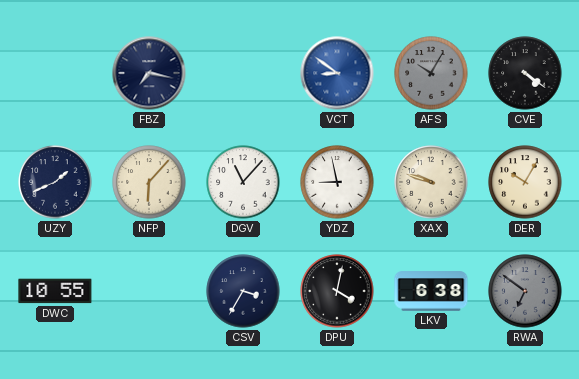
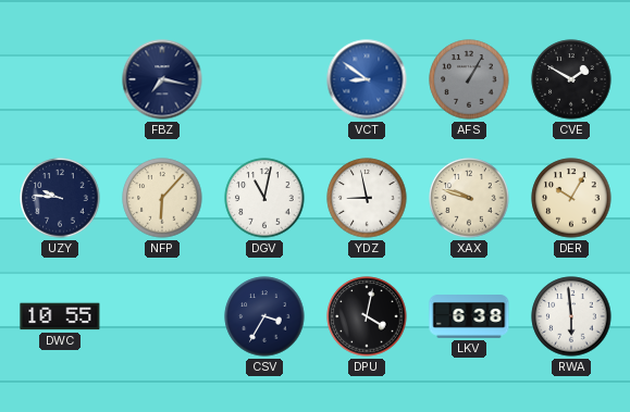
AFS: 10:05 -> 1:05 (469, 79)
CVE: 4:21 -> 1:50 (571, 79)
UZY: 1:41 -> 9:46 (60, 198)
DGV: 11:07 -> 11:02 (264, 198)
RWA: 6:51 -> 5:59 (571, 316)
RWA dial: grey -> white (571, 316)
